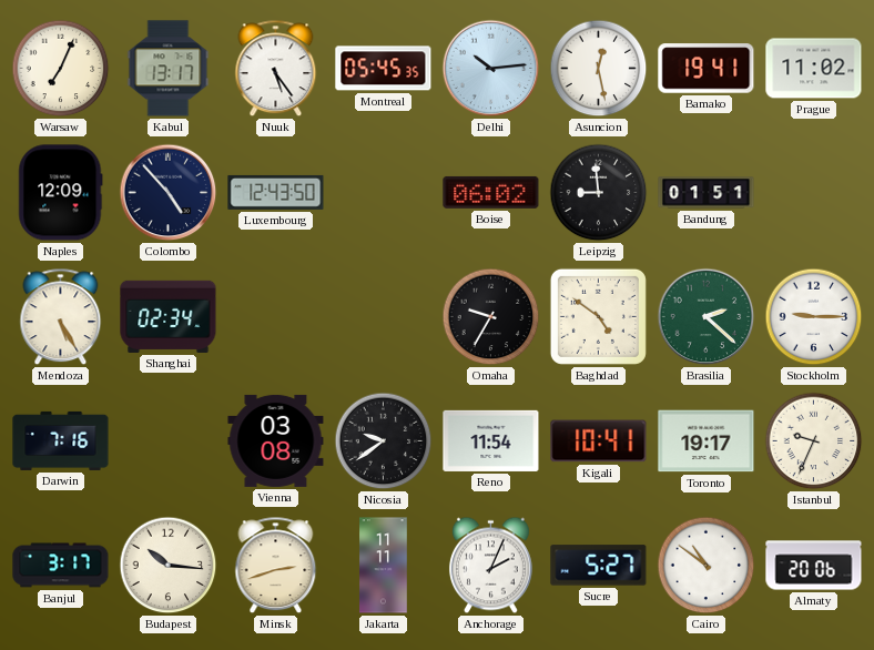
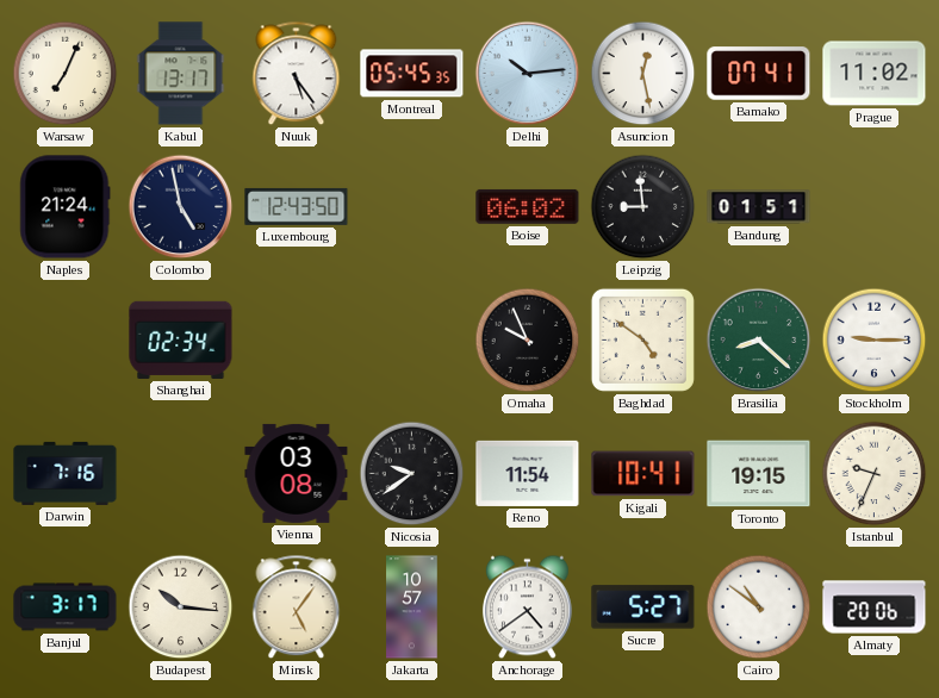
Bamako: 19:41 -> 07:41 (759, 74)
Naples: 12:09 -> 21:24 (66, 207)
Colombo: 4:53 -> 4:58 (181, 207)
Mendoza: 5:25 -> none (61, 317)
Omaha: 9:35 -> 9:56 (528, 341)
Brasilia: 2:22 -> 8:22 (759, 341)
Toronto: 19:17 -> 19:15 (759, 474)
Minsk: 2:42 -> 5:06 (297, 607)
Jakarta: 11:11 -> 10:57 (412, 607)
Anchorage: 2:04 -> 4:39 (527, 607)
